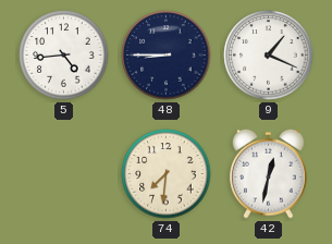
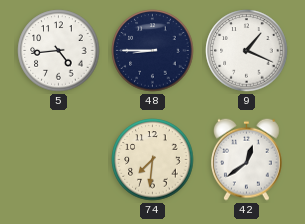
42: 12:32 -> 12:39 (247, 159)
